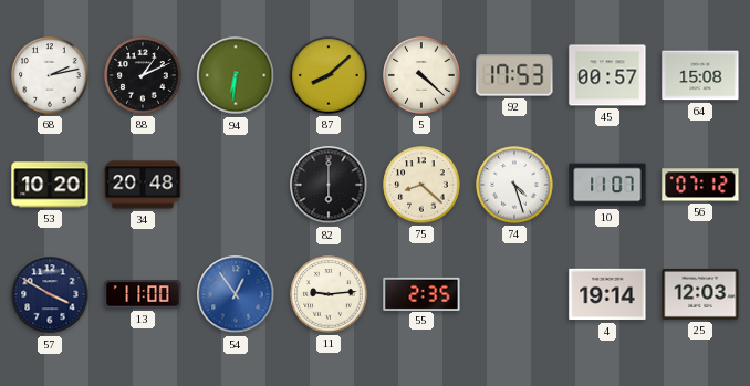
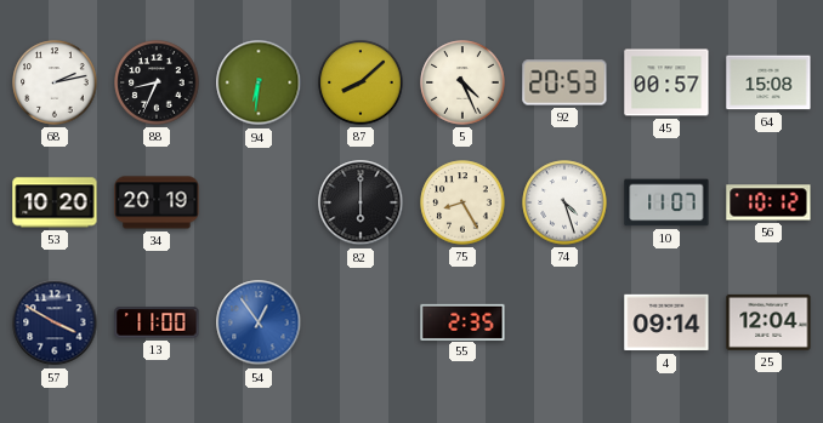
88: 1:11 -> 8:34 (157, 82)
5: 4:22 -> 4:26 (462, 82)
92: 17:53 -> 20:53 (564, 82)
34: 20:48 -> 20:19 (157, 202)
75: 8:22 -> 8:25 (462, 202)
56: 07:12 -> 10:12 (768, 202)
11: 9:14 -> none (329, 294)
4: 19:14 -> 09:14 (666, 322)
25: 12:03 -> 12:04 (768, 322)
